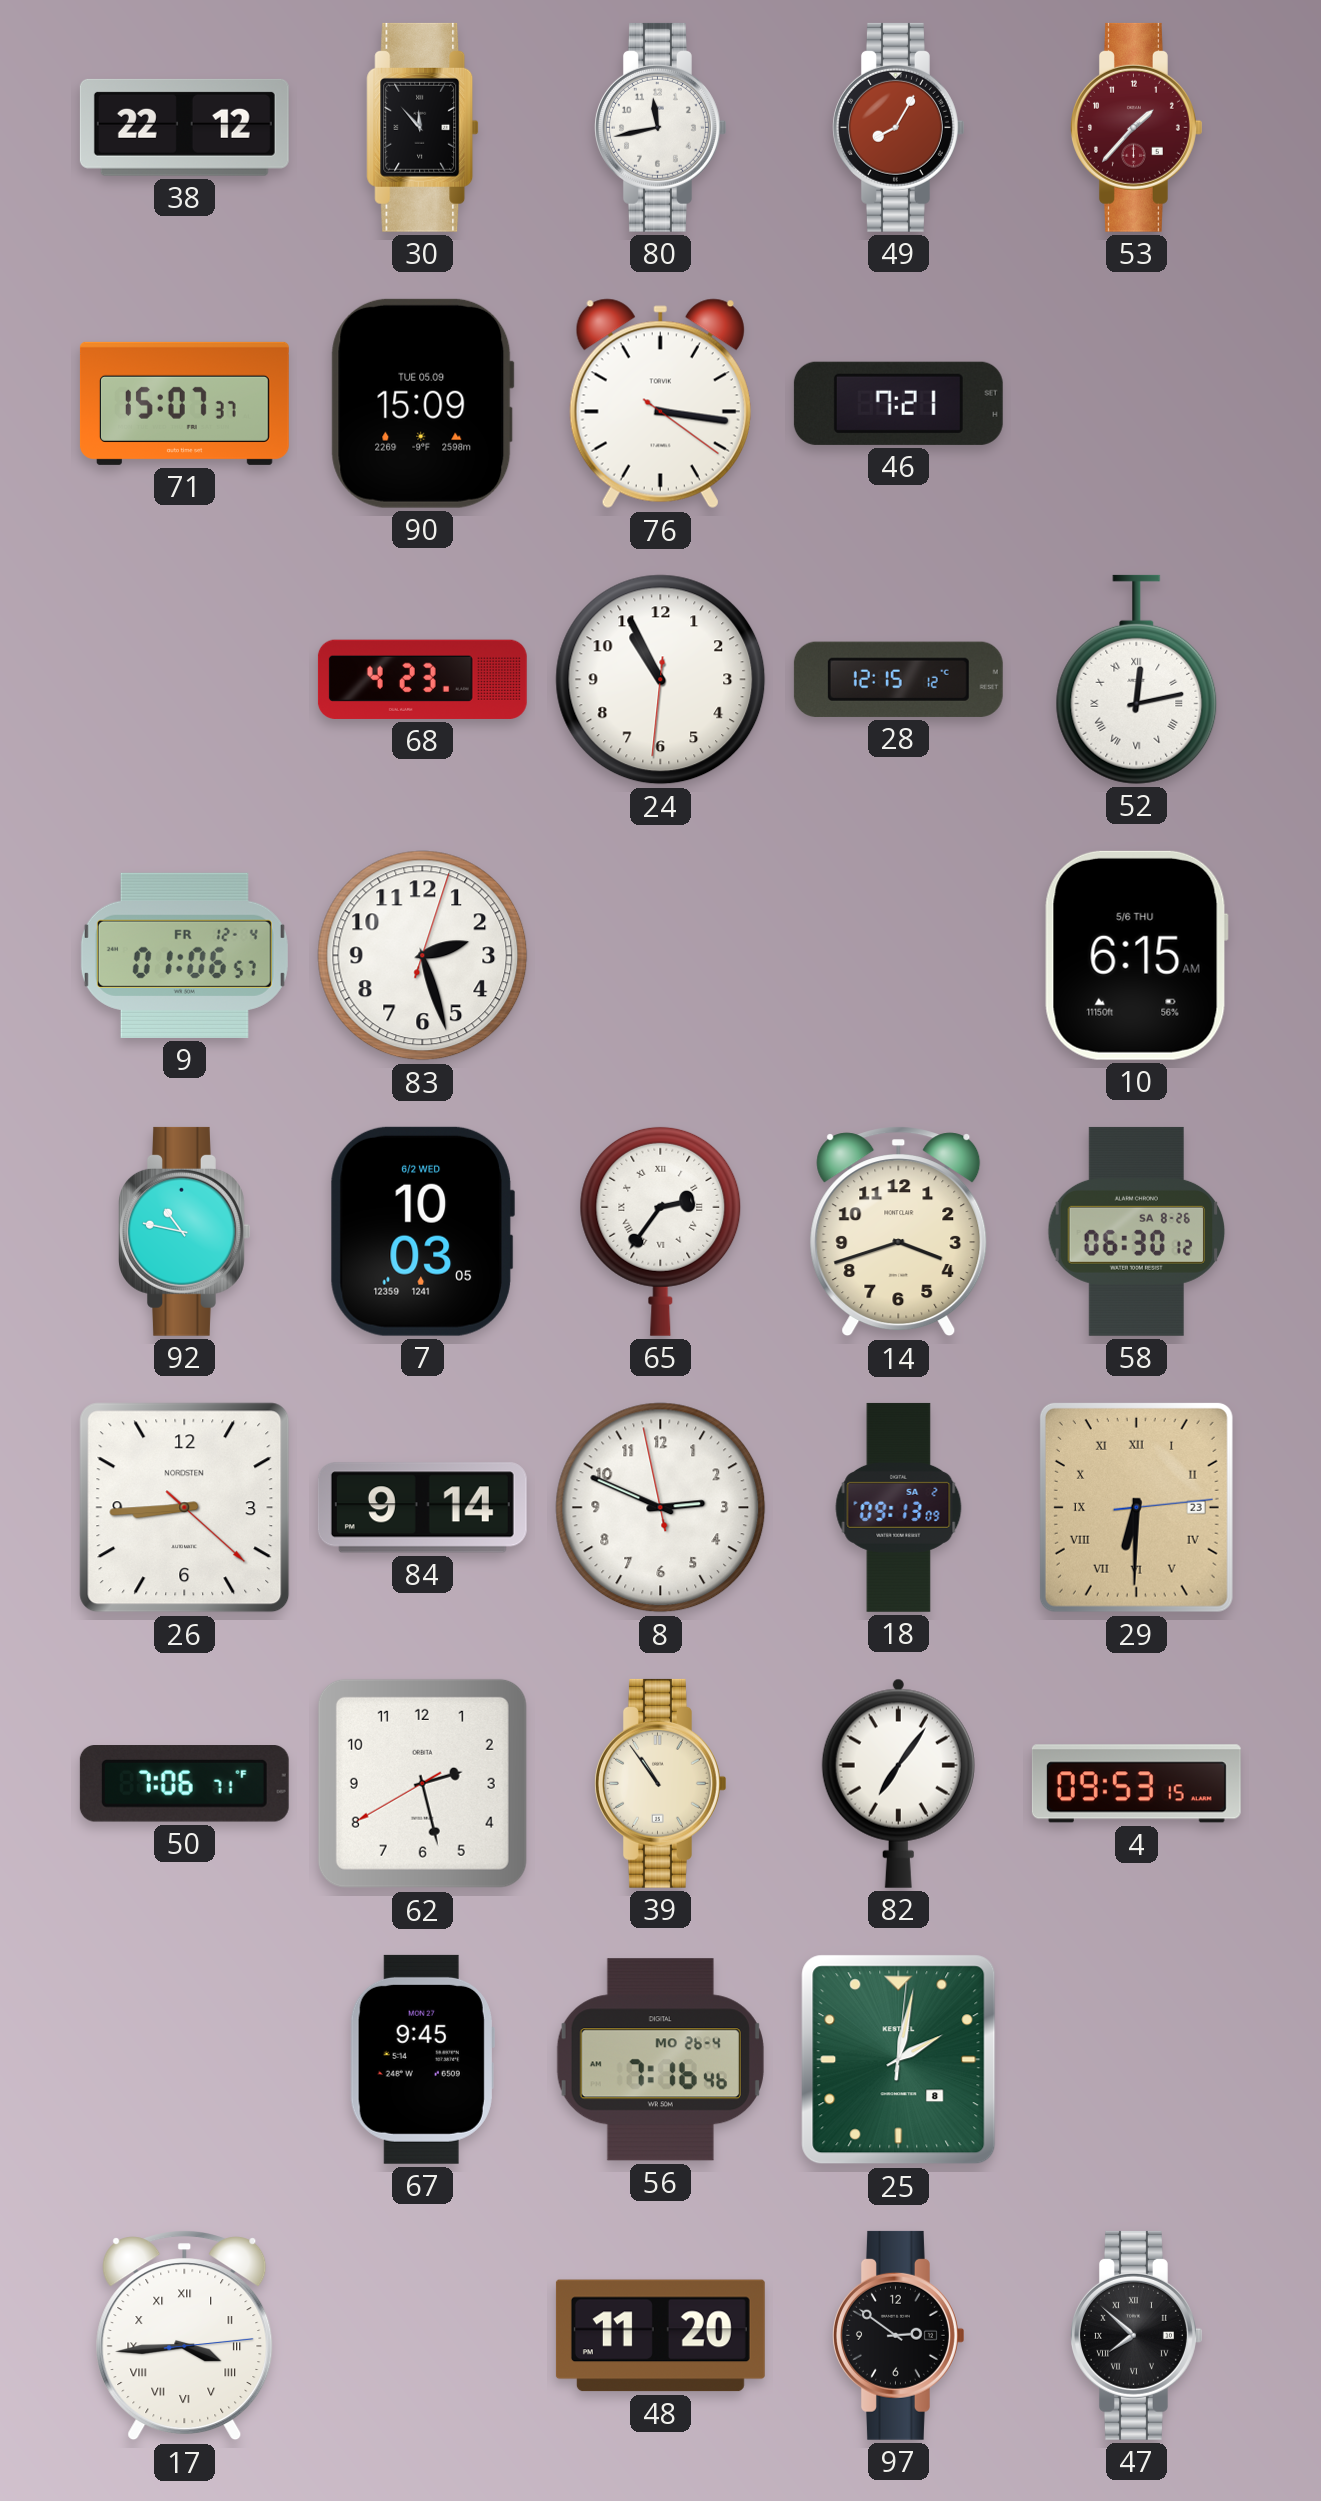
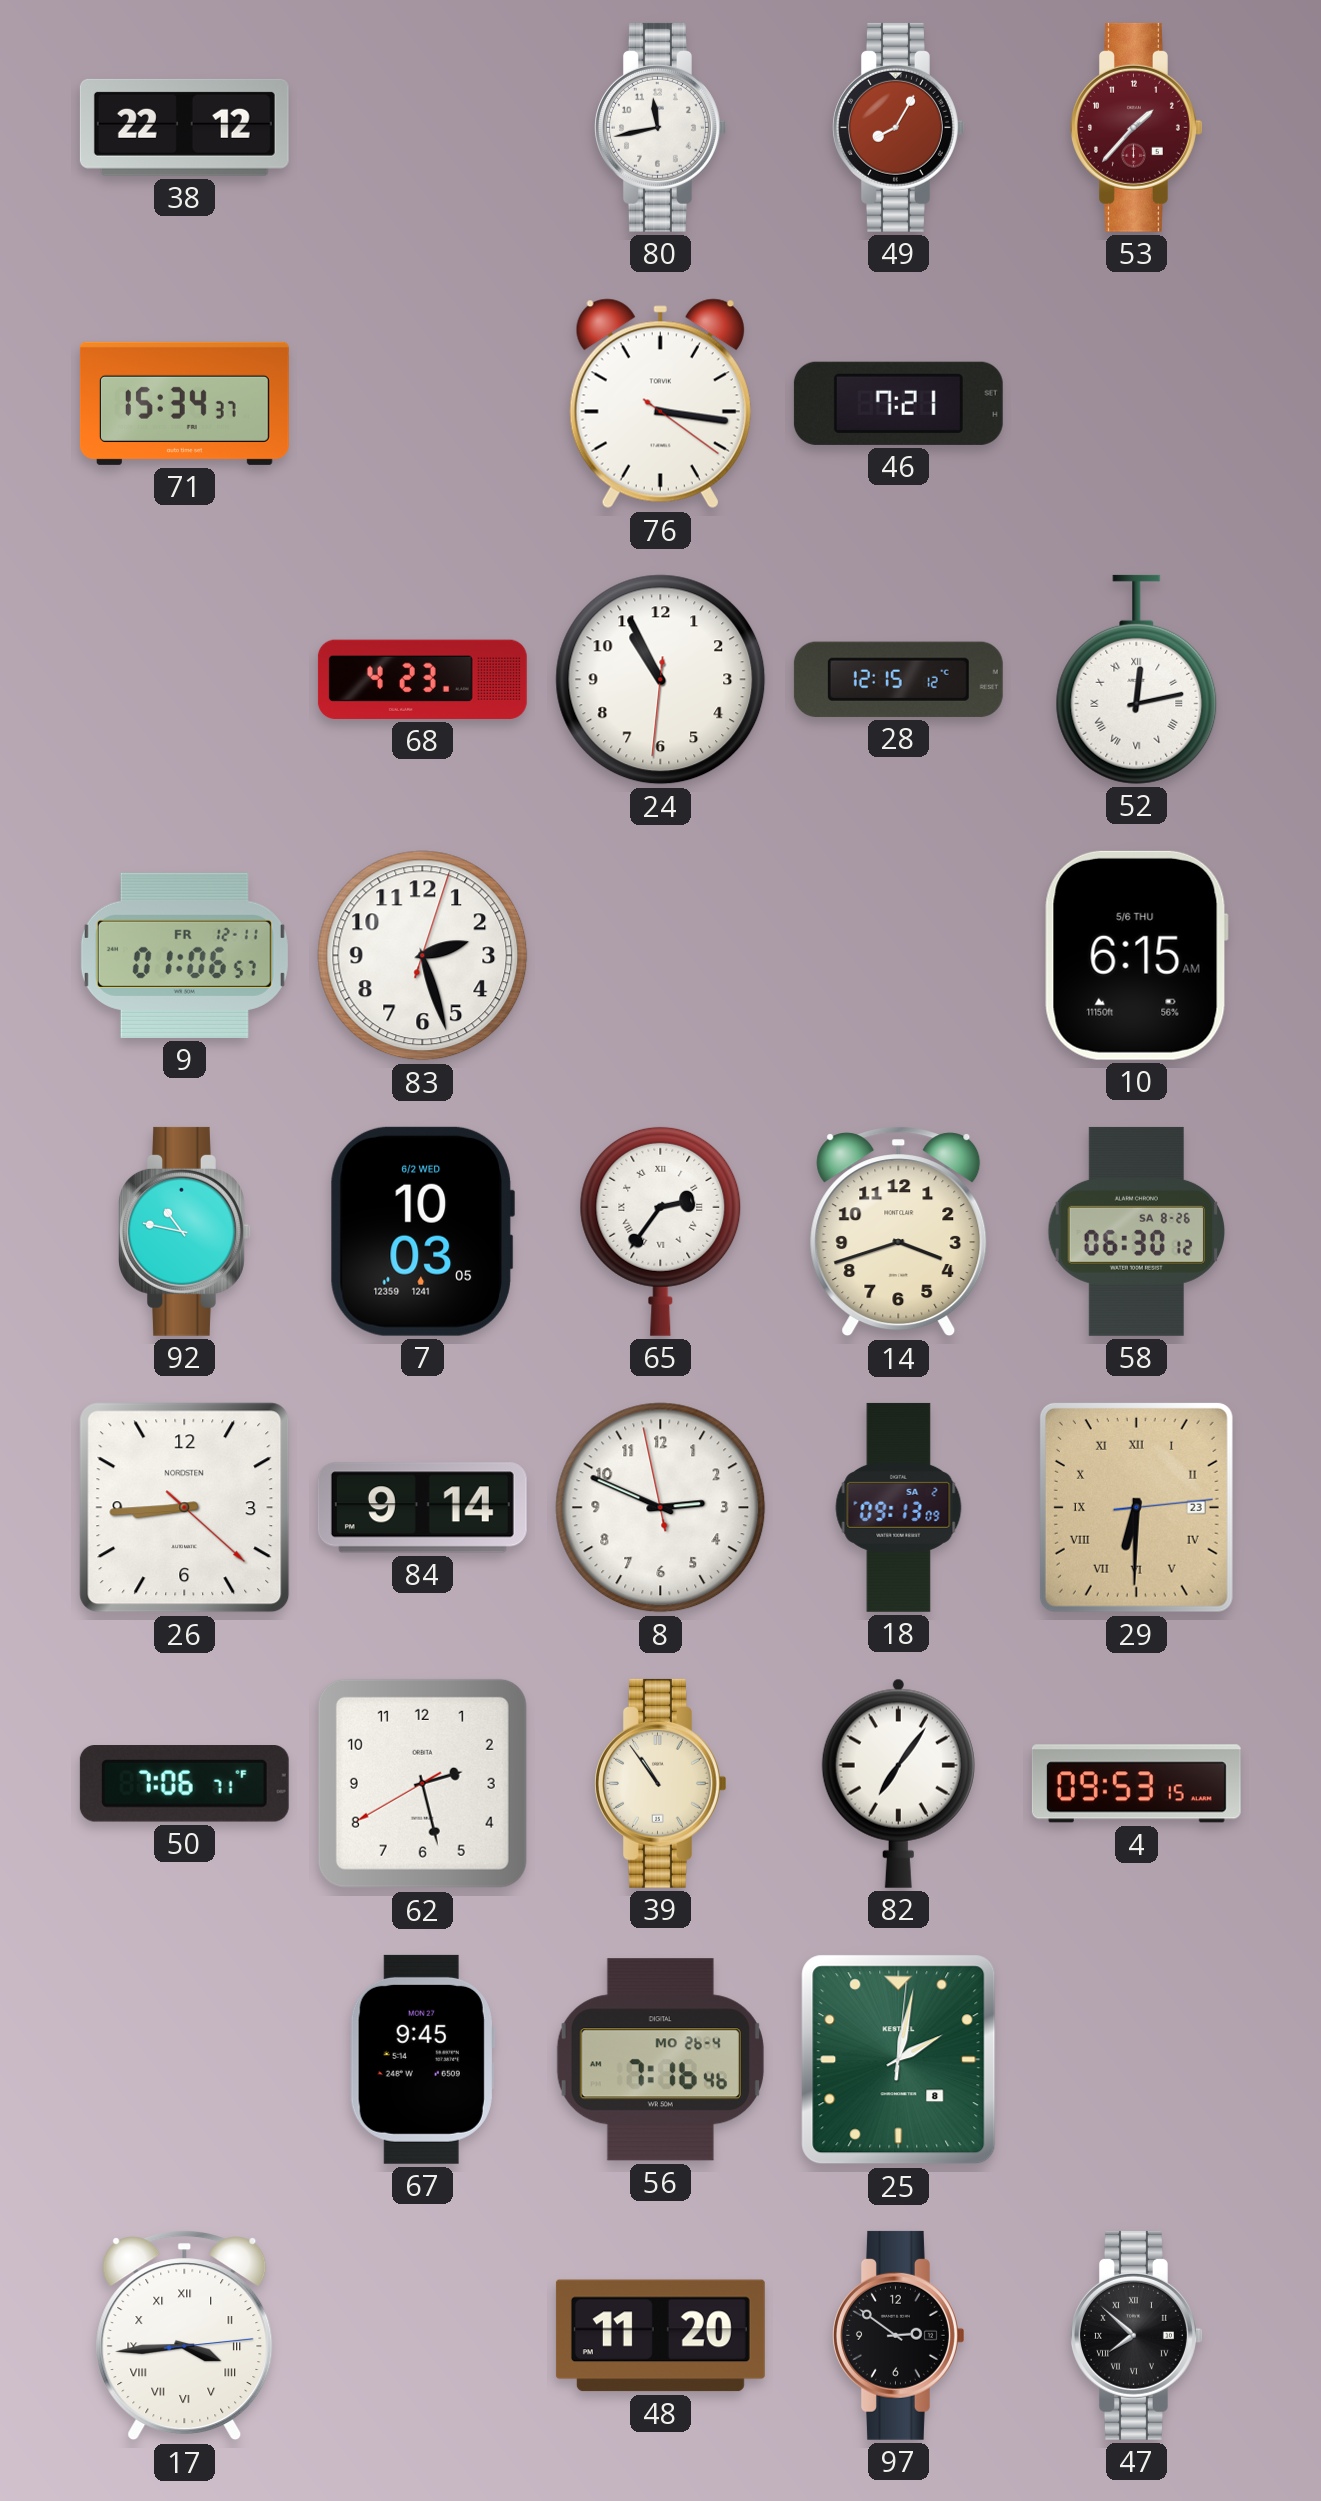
30: 11:53 -> none (423, 127)
71: 15:07 -> 15:34 (184, 403)
90: 15:09 -> none (422, 403)
9 date: FR 12-4 -> FR 12-11 (184, 955)
